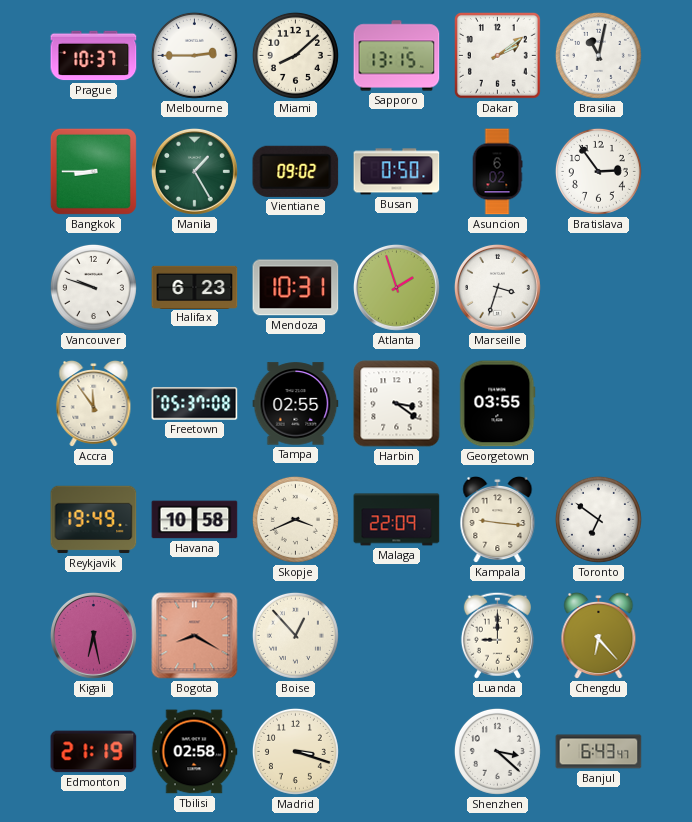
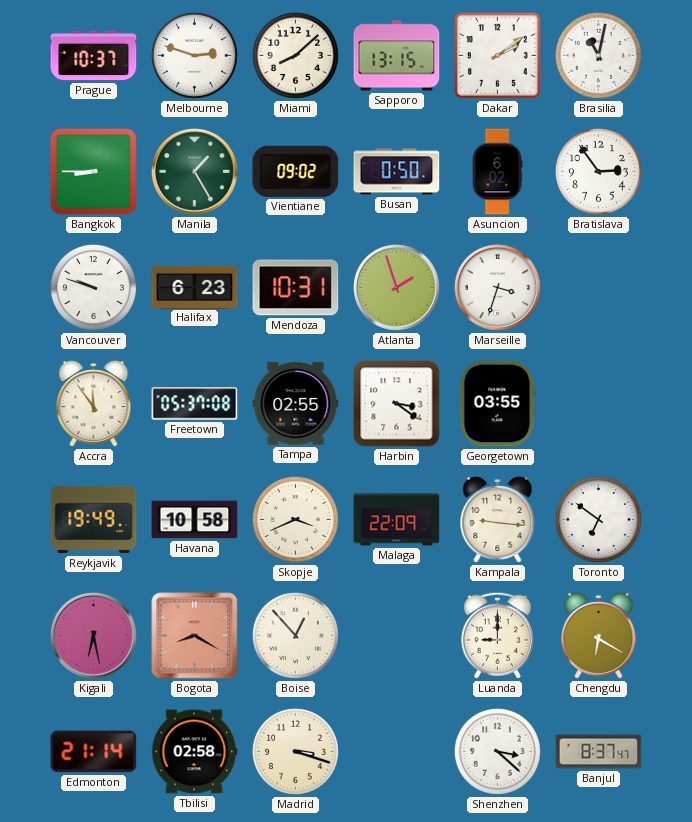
Melbourne: 2:45 -> 2:48 (194, 55)
Chengdu: 6:23 -> 6:20 (599, 636)
Edmonton: 21:19 -> 21:14 (94, 752)
Banjul: 6:43 -> 8:37 (599, 752)
